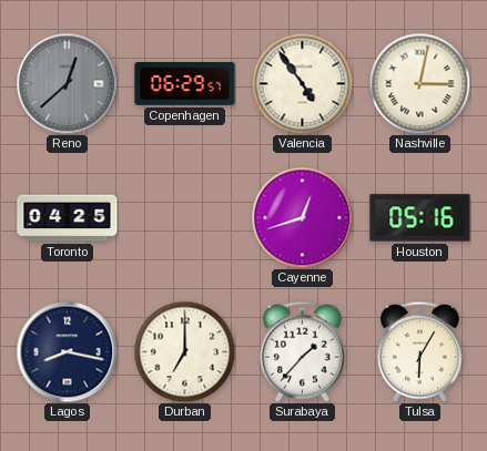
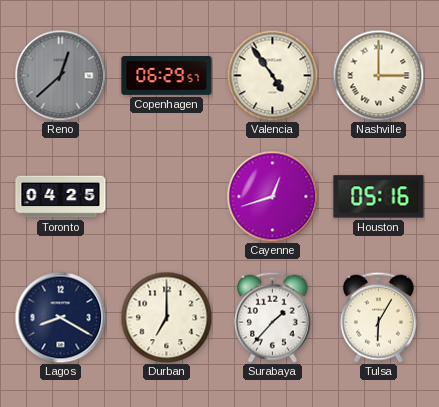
Nashville: 3:02 -> 3:00 (378, 75)
Lagos: 8:17 -> 8:20 (60, 317)
